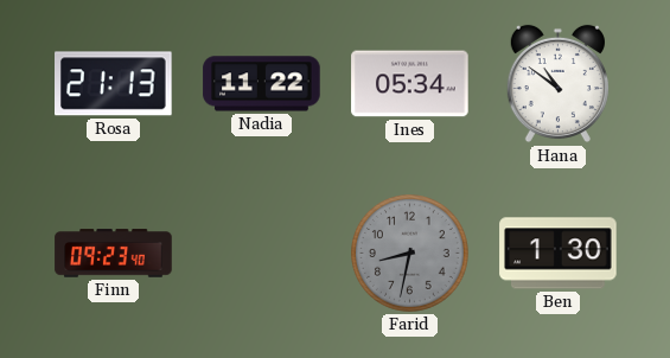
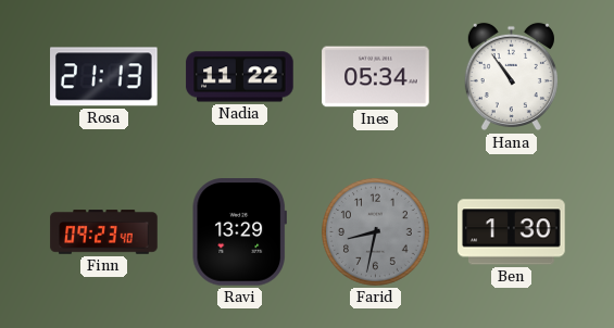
Hana: 10:51 -> 10:54 (511, 77)
Ravi: none -> 13:29 (239, 232)
